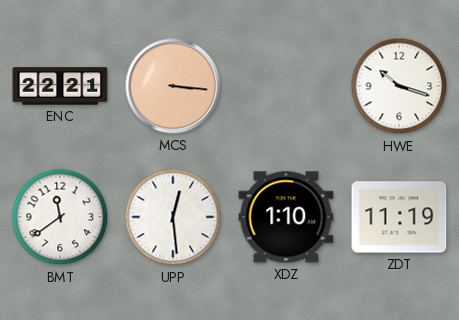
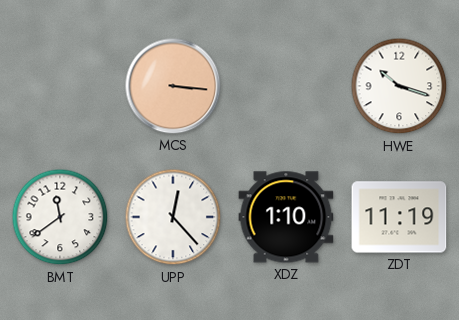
ENC: 22:21 -> none (60, 86)
UPP: 12:29 -> 12:23 (173, 217)
